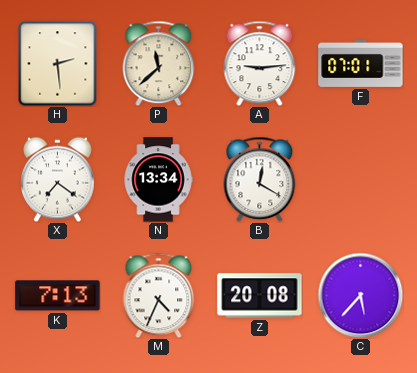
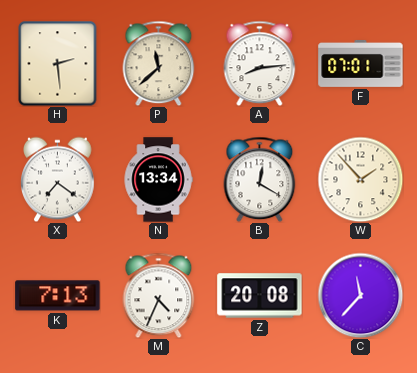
A: 9:14 -> 8:14 (260, 63)
W: none -> 1:53 (360, 179)
C: 5:37 -> 11:37 (360, 295)
